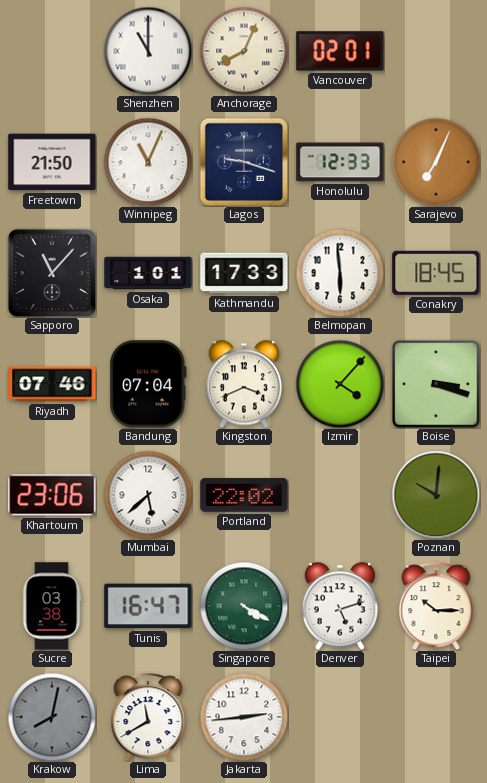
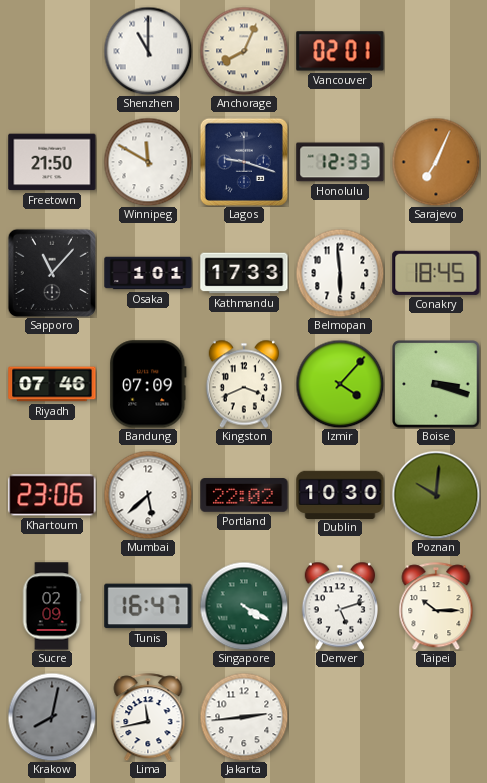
Winnipeg: 11:04 -> 11:50 (148, 162)
Bandung: 07:04 -> 07:09 (148, 384)
Dublin: none -> 10:30 (340, 494)
Sucre: 03:38 -> 02:09 (52, 606)
Lima: 11:40 -> 11:43 (148, 717)
